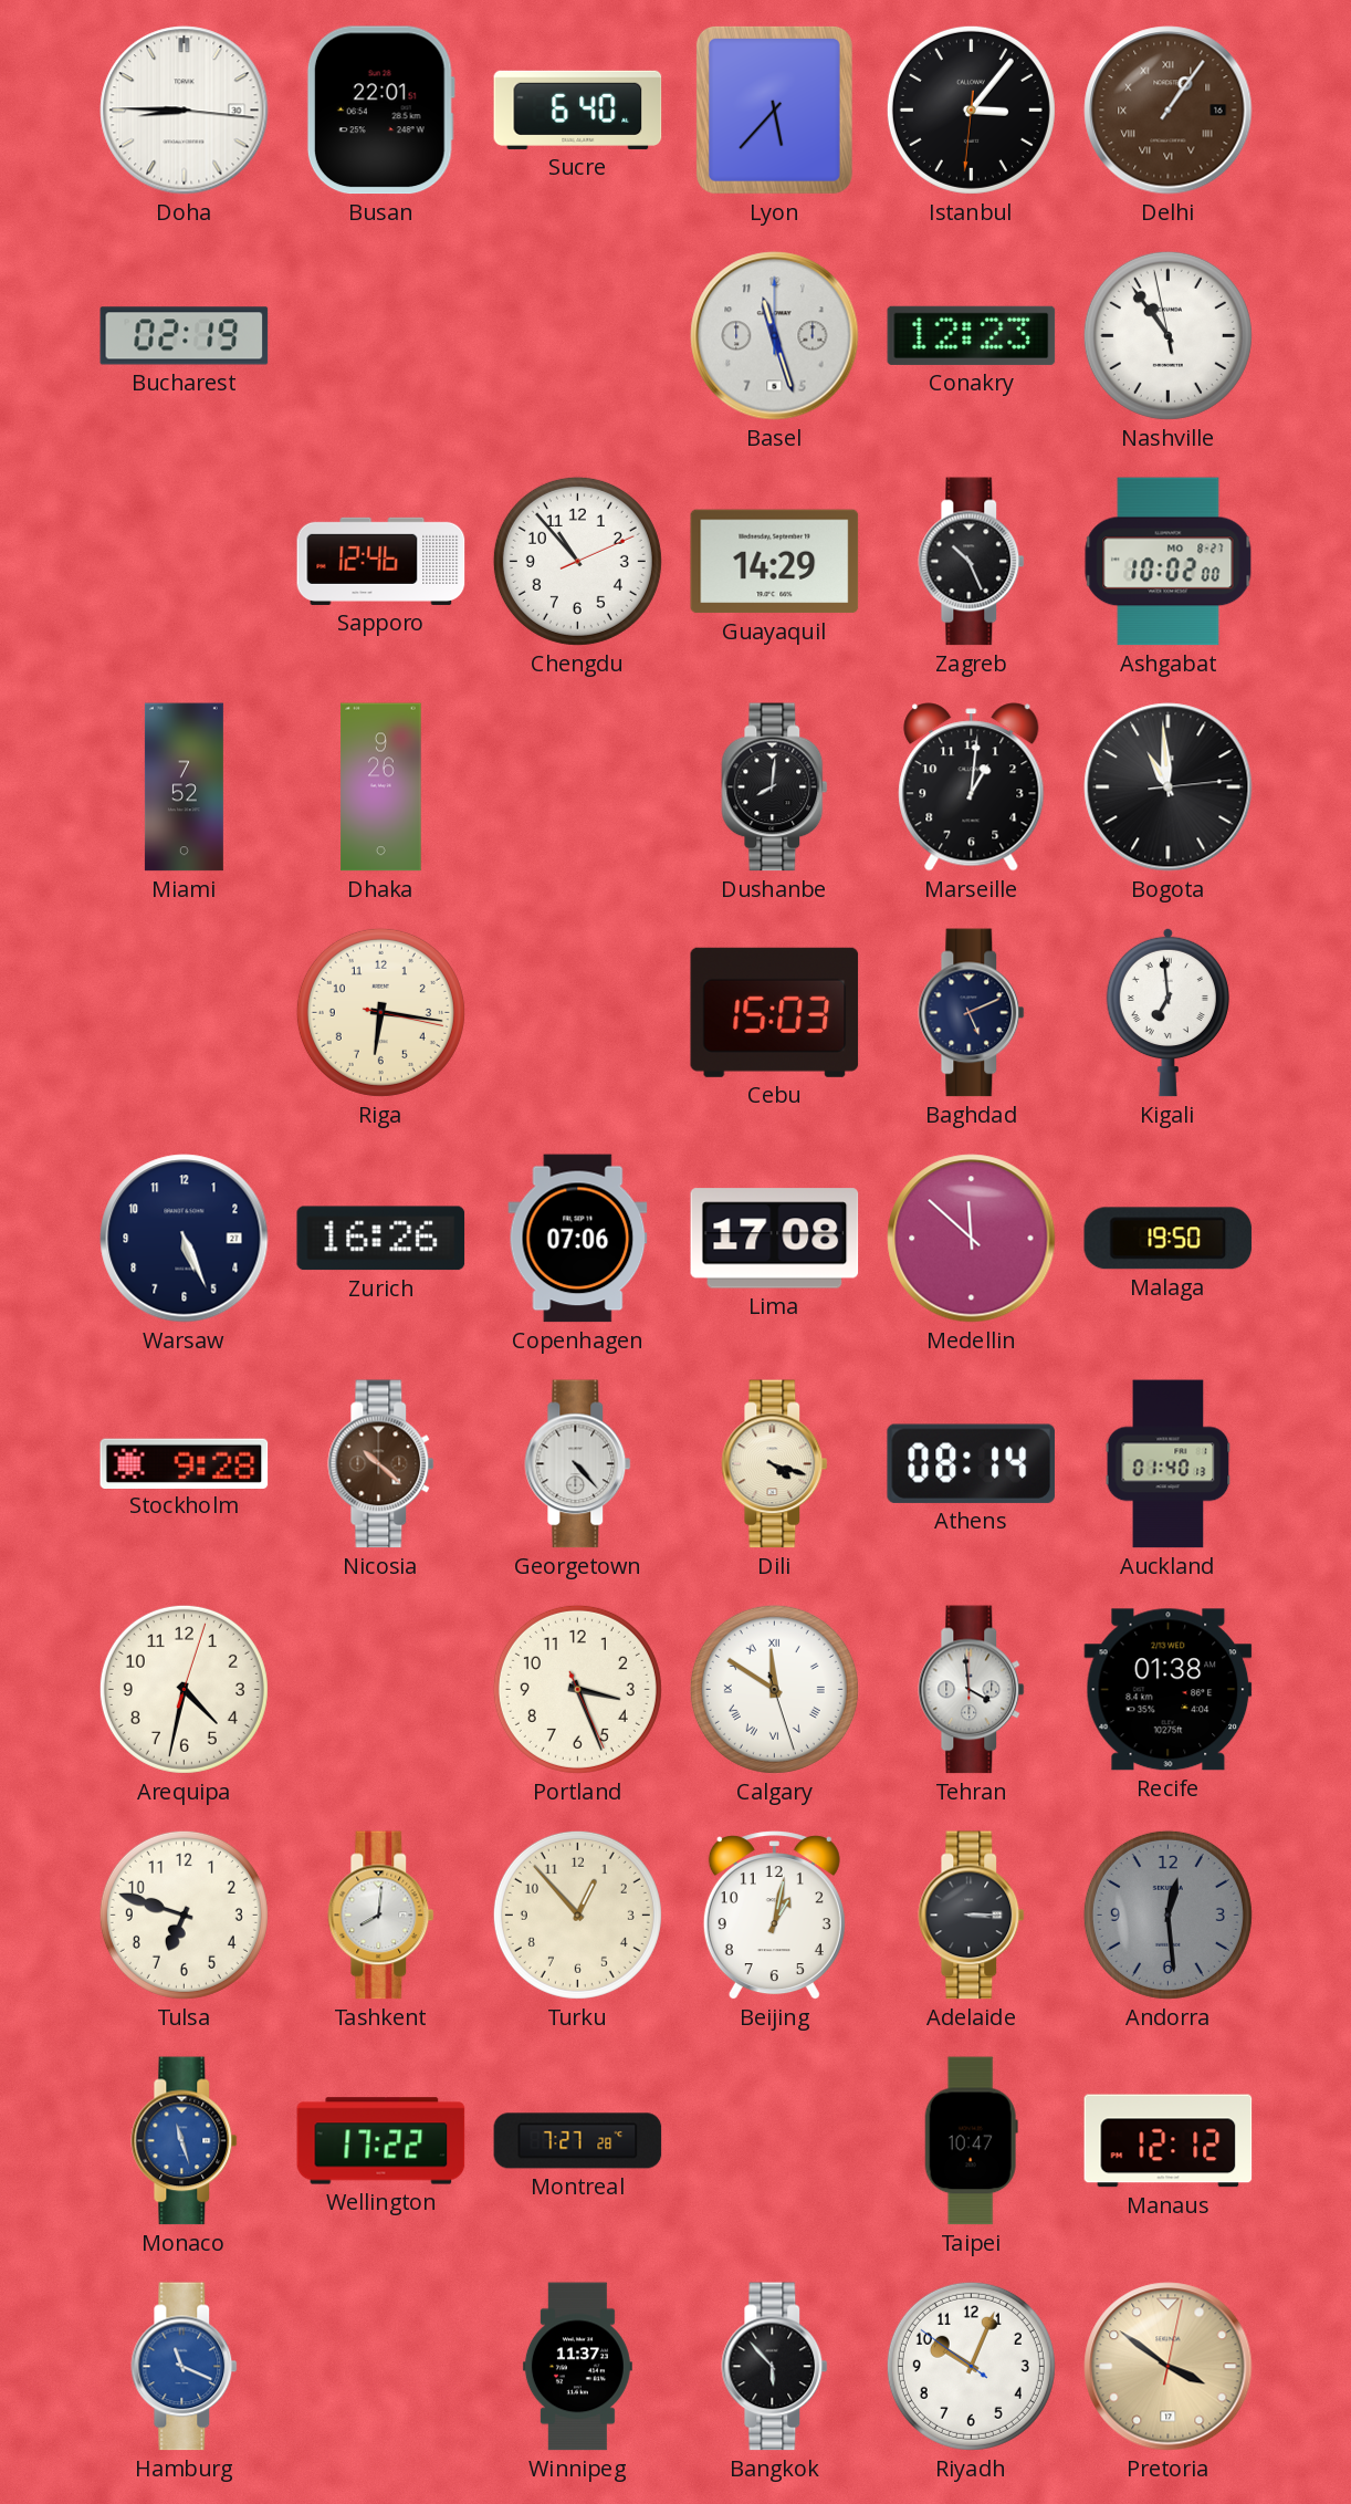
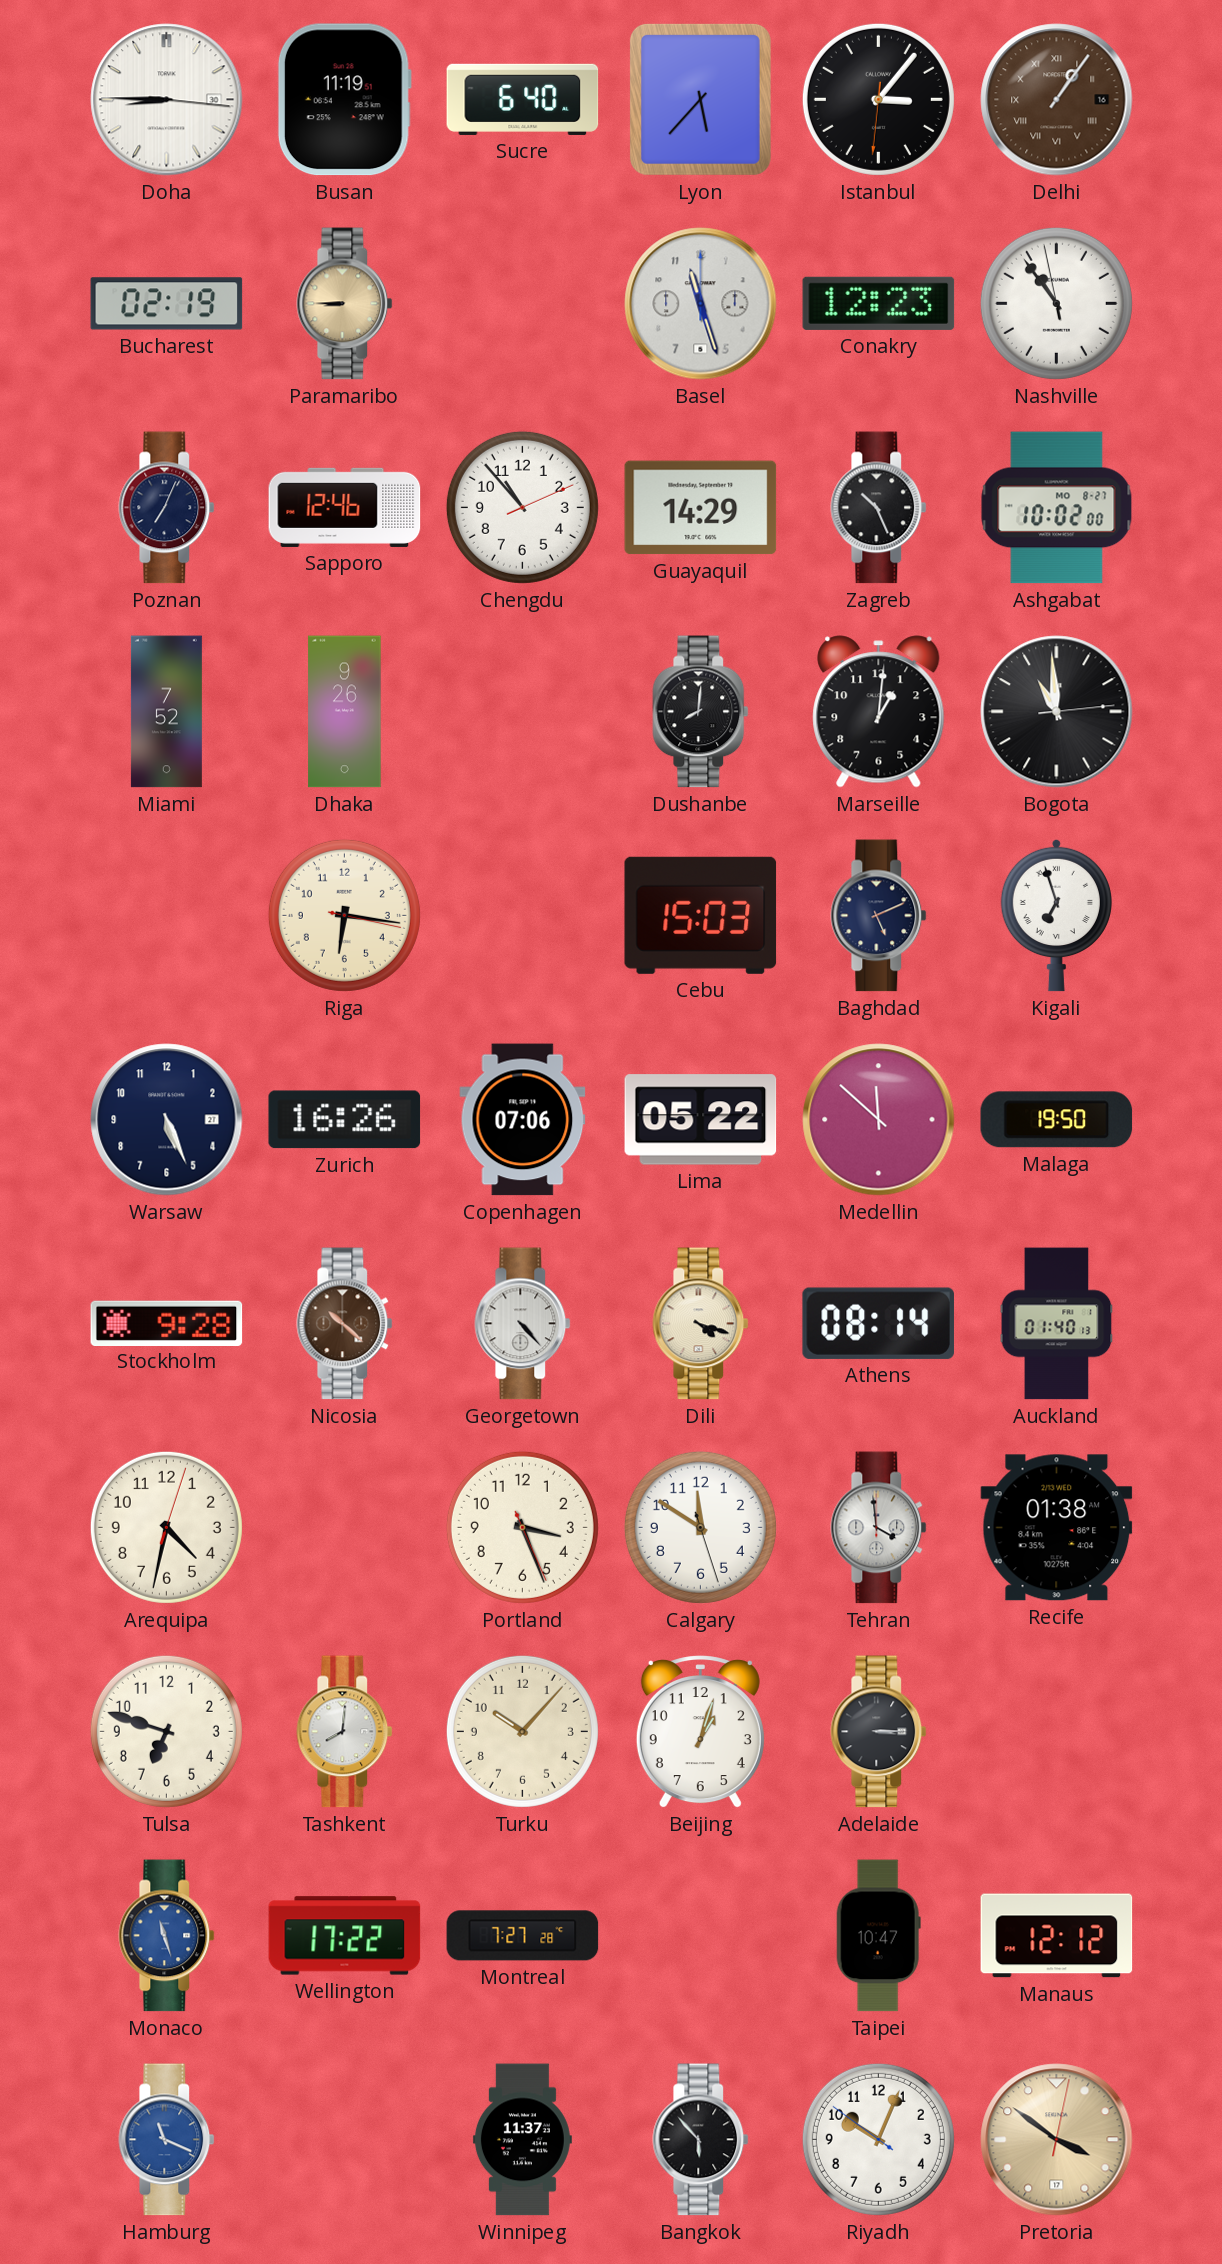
Busan: 22:01 -> 11:19 (344, 100)
Paramaribo: none -> 8:45 (345, 304)
Poznan: none -> 7:04 (167, 508)
Kigali: 6:59 -> 6:57 (1056, 915)
Lima: 17:08 -> 05:22 (701, 1120)
Calgary numerals: Roman -> Arabic (700, 1527)
Turku: 12:53 -> 10:07 (522, 1731)
Beijing: 1:02 -> 1:03 (700, 1732)
Andorra: 12:29 -> none (1167, 1914)
